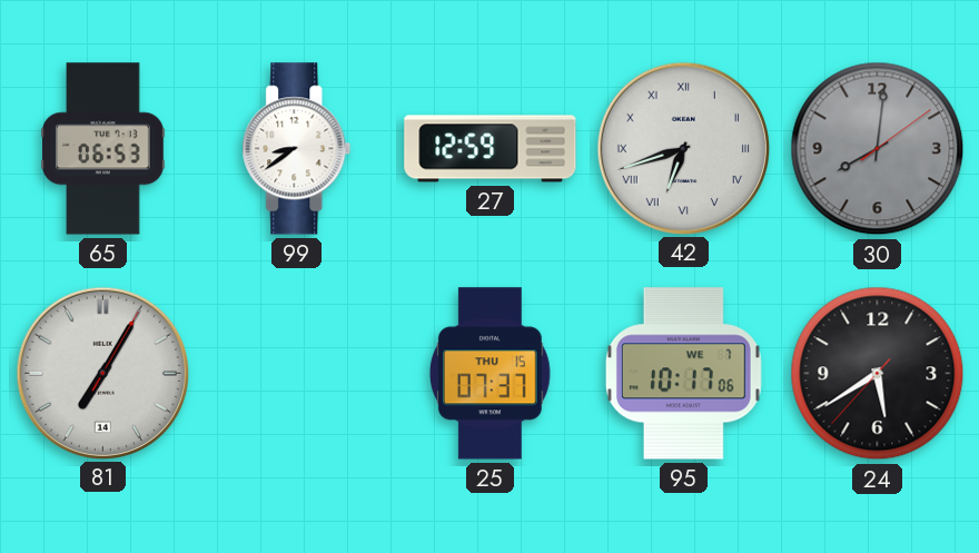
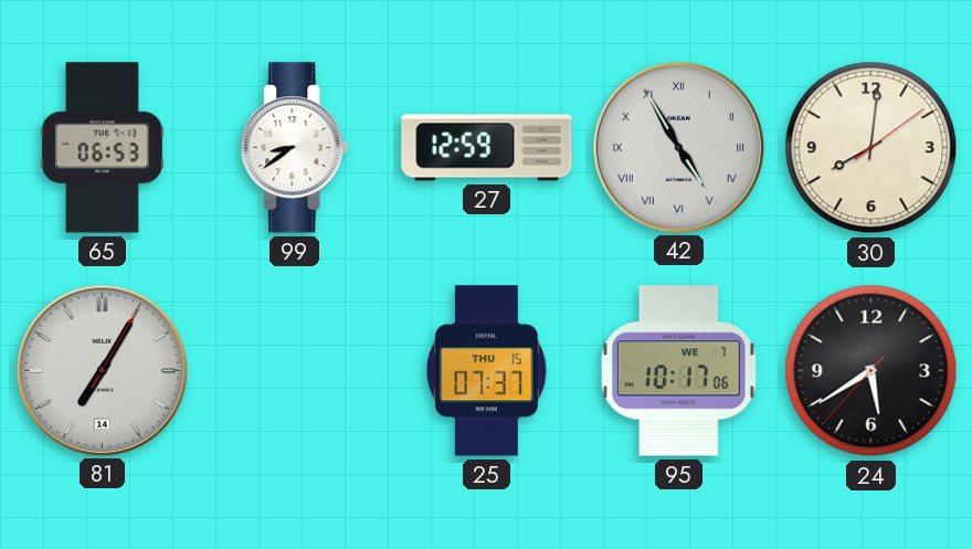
42: 6:42 -> 4:55 (678, 147)
30 dial: grey -> cream (871, 148)
